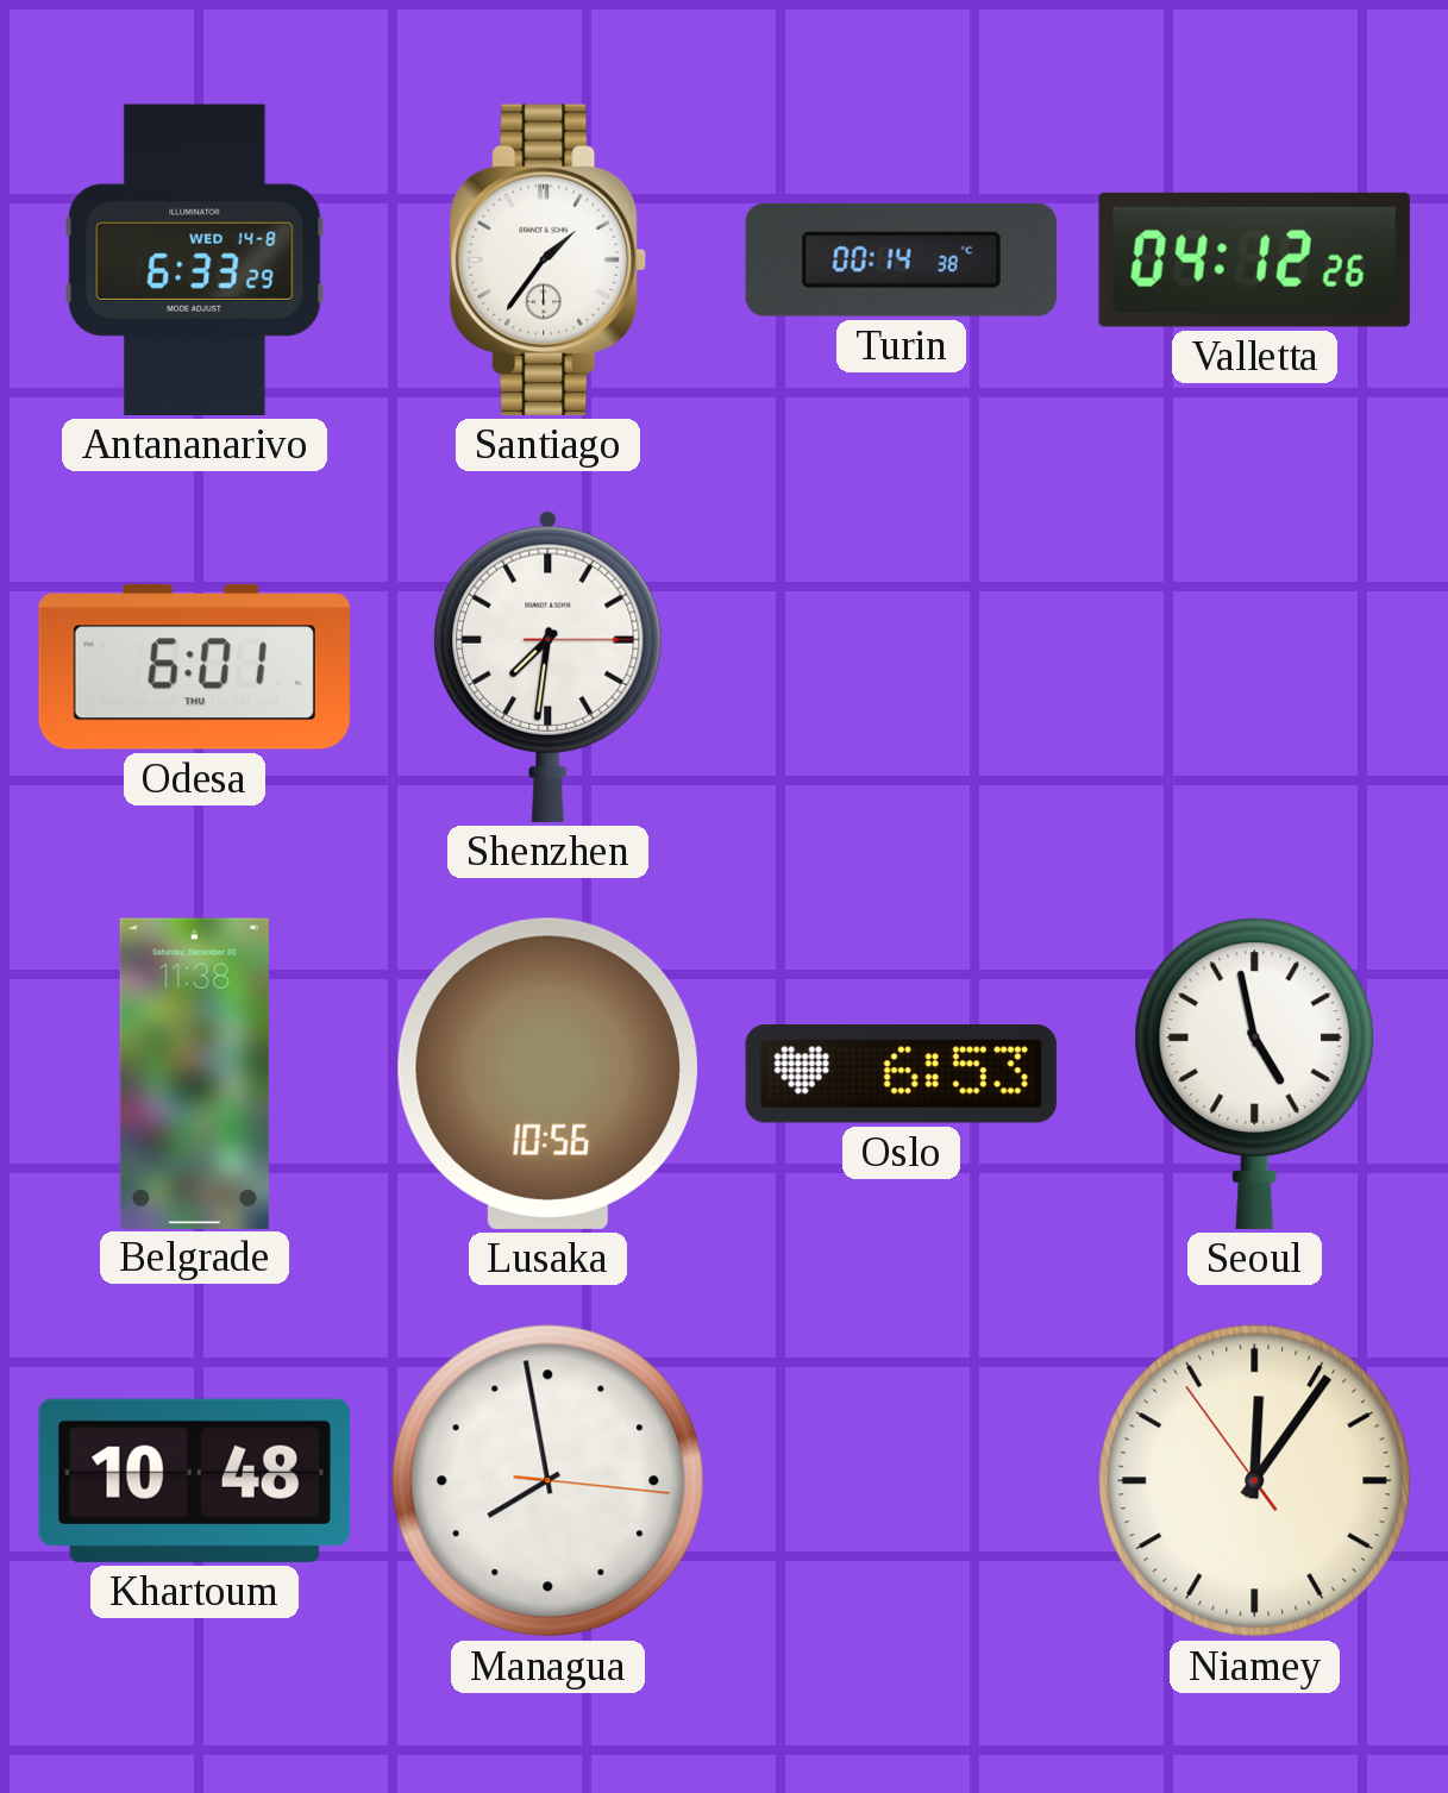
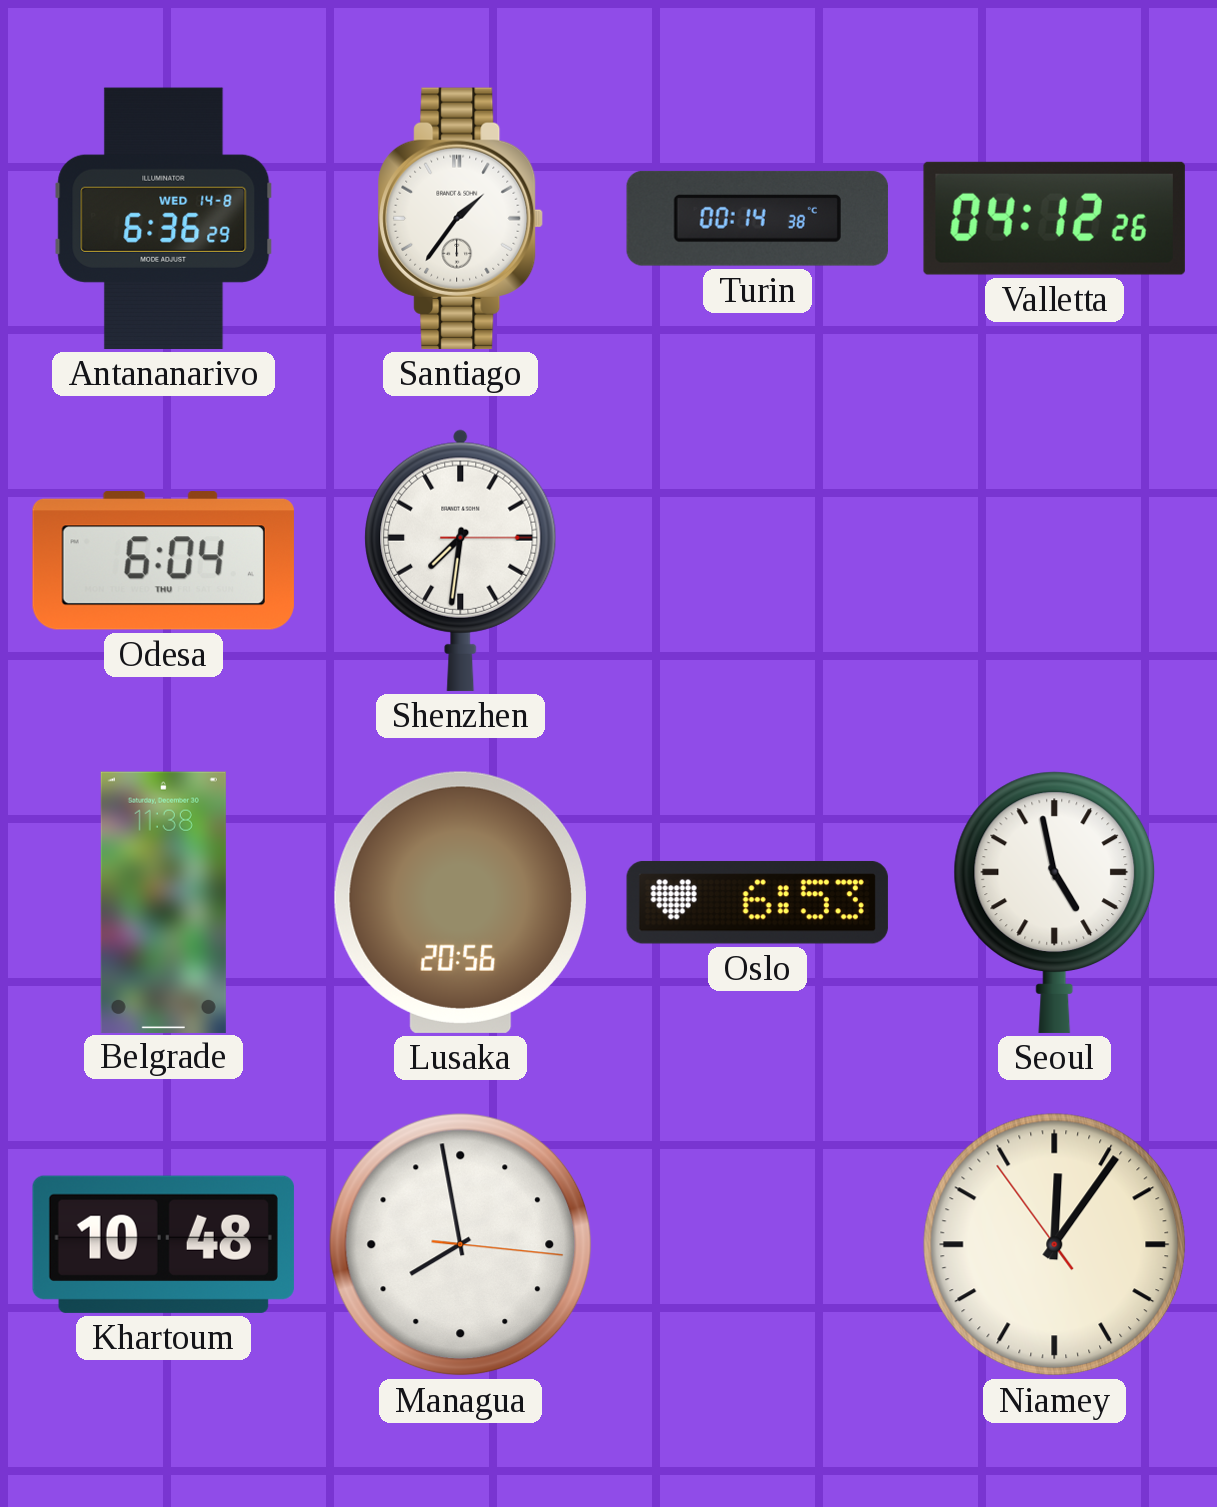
Antananarivo: 6:33 -> 6:36 (164, 218)
Odesa: 6:01 -> 6:04 (163, 561)
Lusaka: 10:56 -> 20:56 (460, 902)
